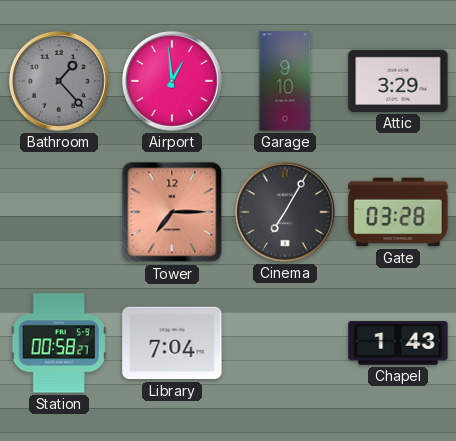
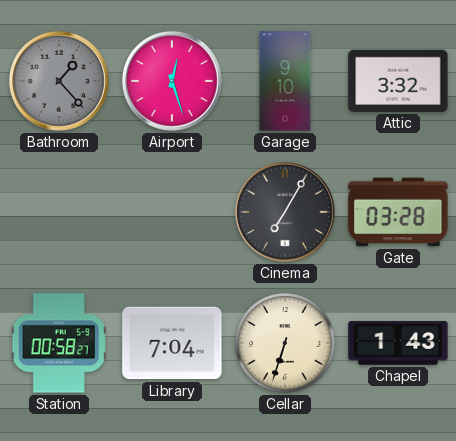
Airport: 12:59 -> 12:27 (172, 81)
Attic: 3:29 -> 3:32 (398, 81)
Tower: 7:15 -> none (172, 212)
Cellar: none -> 6:33 (285, 343)
